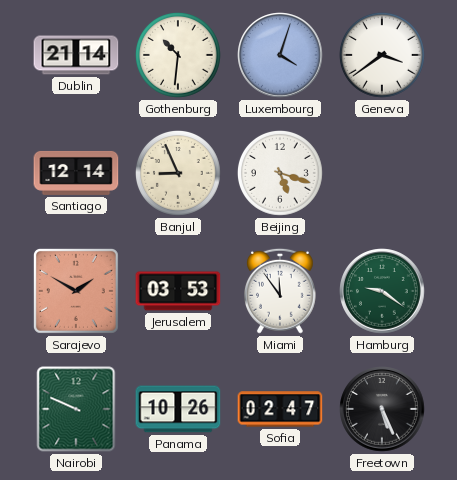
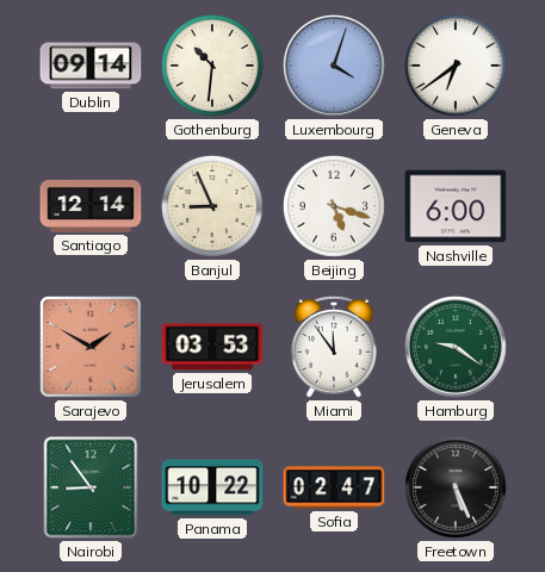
Dublin: 21:14 -> 09:14 (91, 66)
Geneva: 3:39 -> 6:39 (456, 67)
Nashville: none -> 6:00 (456, 206)
Nairobi: 9:49 -> 8:54 (91, 487)
Panama: 10:26 -> 10:22 (212, 487)
